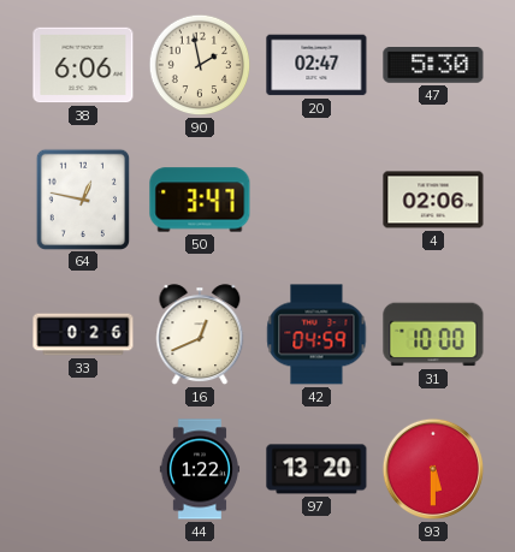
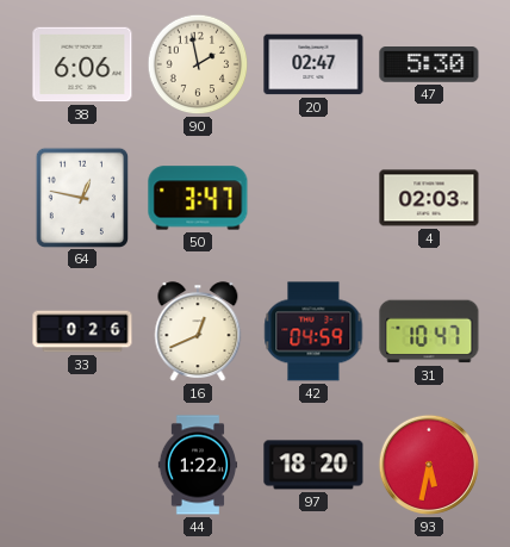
4: 02:06 -> 02:03 (429, 198)
31: 10:00 -> 10:47 (429, 331)
97: 13:20 -> 18:20 (313, 465)
93: 5:30 -> 5:32 (429, 465)
